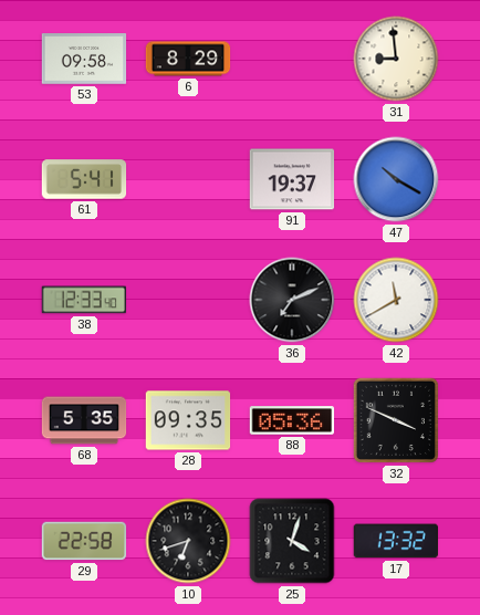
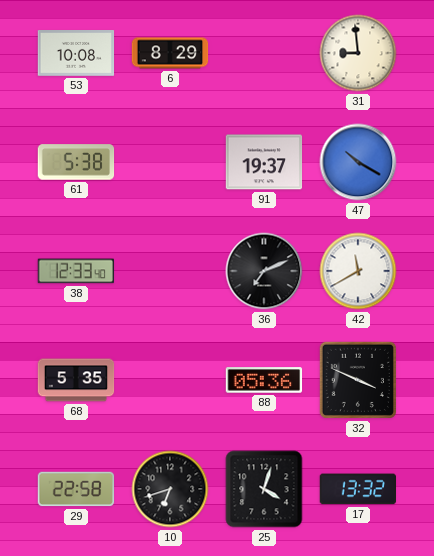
53: 09:58 -> 10:08 (76, 54)
61: 5:41 -> 5:38 (76, 162)
28: 09:35 -> none (188, 420)
